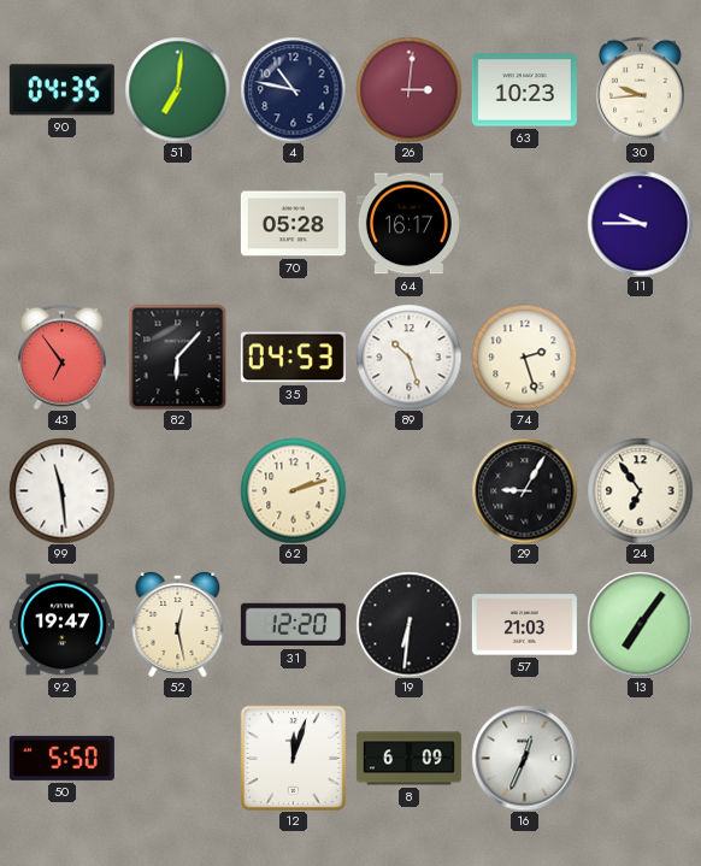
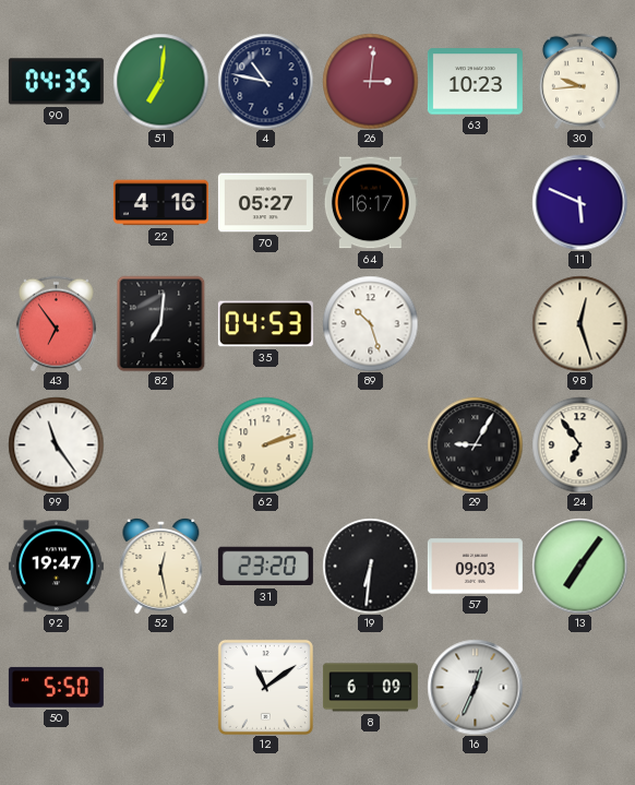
22: none -> 4:16 (160, 203)
70: 05:28 -> 05:27 (265, 203)
11: 9:45 -> 5:49 (579, 202)
82: 6:07 -> 7:01 (161, 323)
74: 2:27 -> none (524, 357)
98: none -> 12:27 (579, 323)
99: 11:29 -> 11:24 (56, 444)
31: 12:20 -> 23:20 (265, 567)
57: 21:03 -> 09:03 (475, 567)
12: 12:03 -> 11:09 (265, 687)
